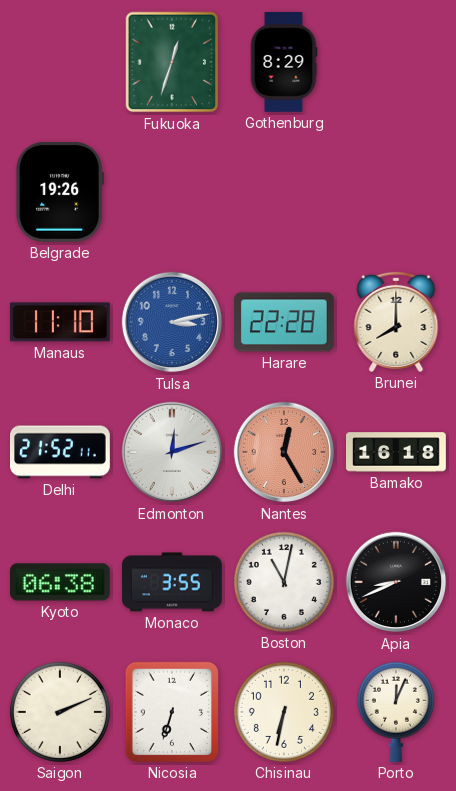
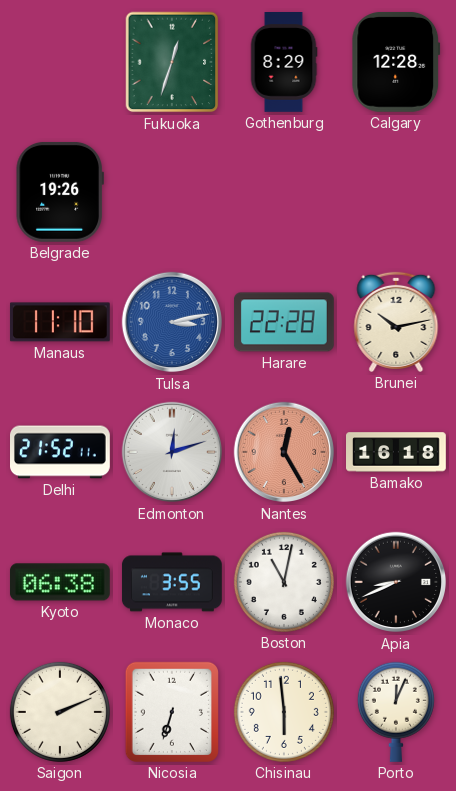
Calgary: none -> 12:28 (396, 62)
Brunei: 8:00 -> 10:13 (396, 322)
Chisinau: 6:32 -> 5:59 (284, 712)
